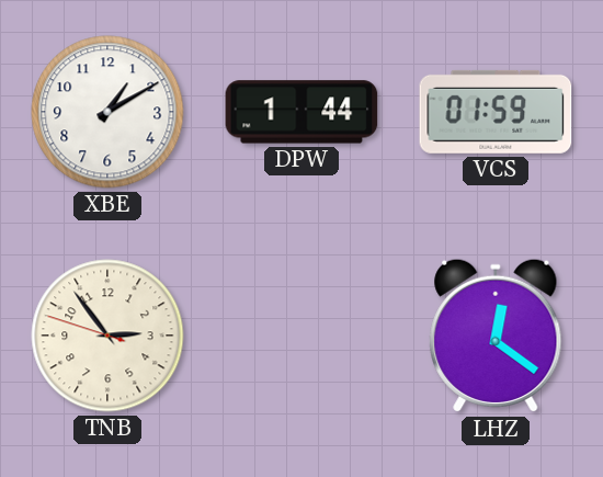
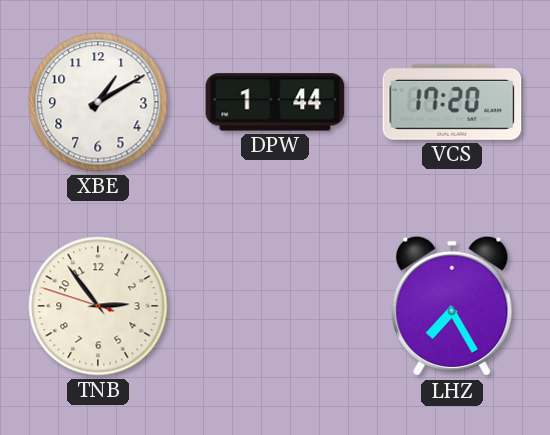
VCS: 01:59 -> 17:20 (452, 102)
LHZ: 12:21 -> 7:25 (452, 306)
